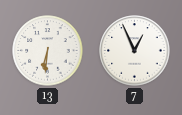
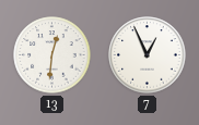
13: 6:31 -> 12:31 (52, 55)
